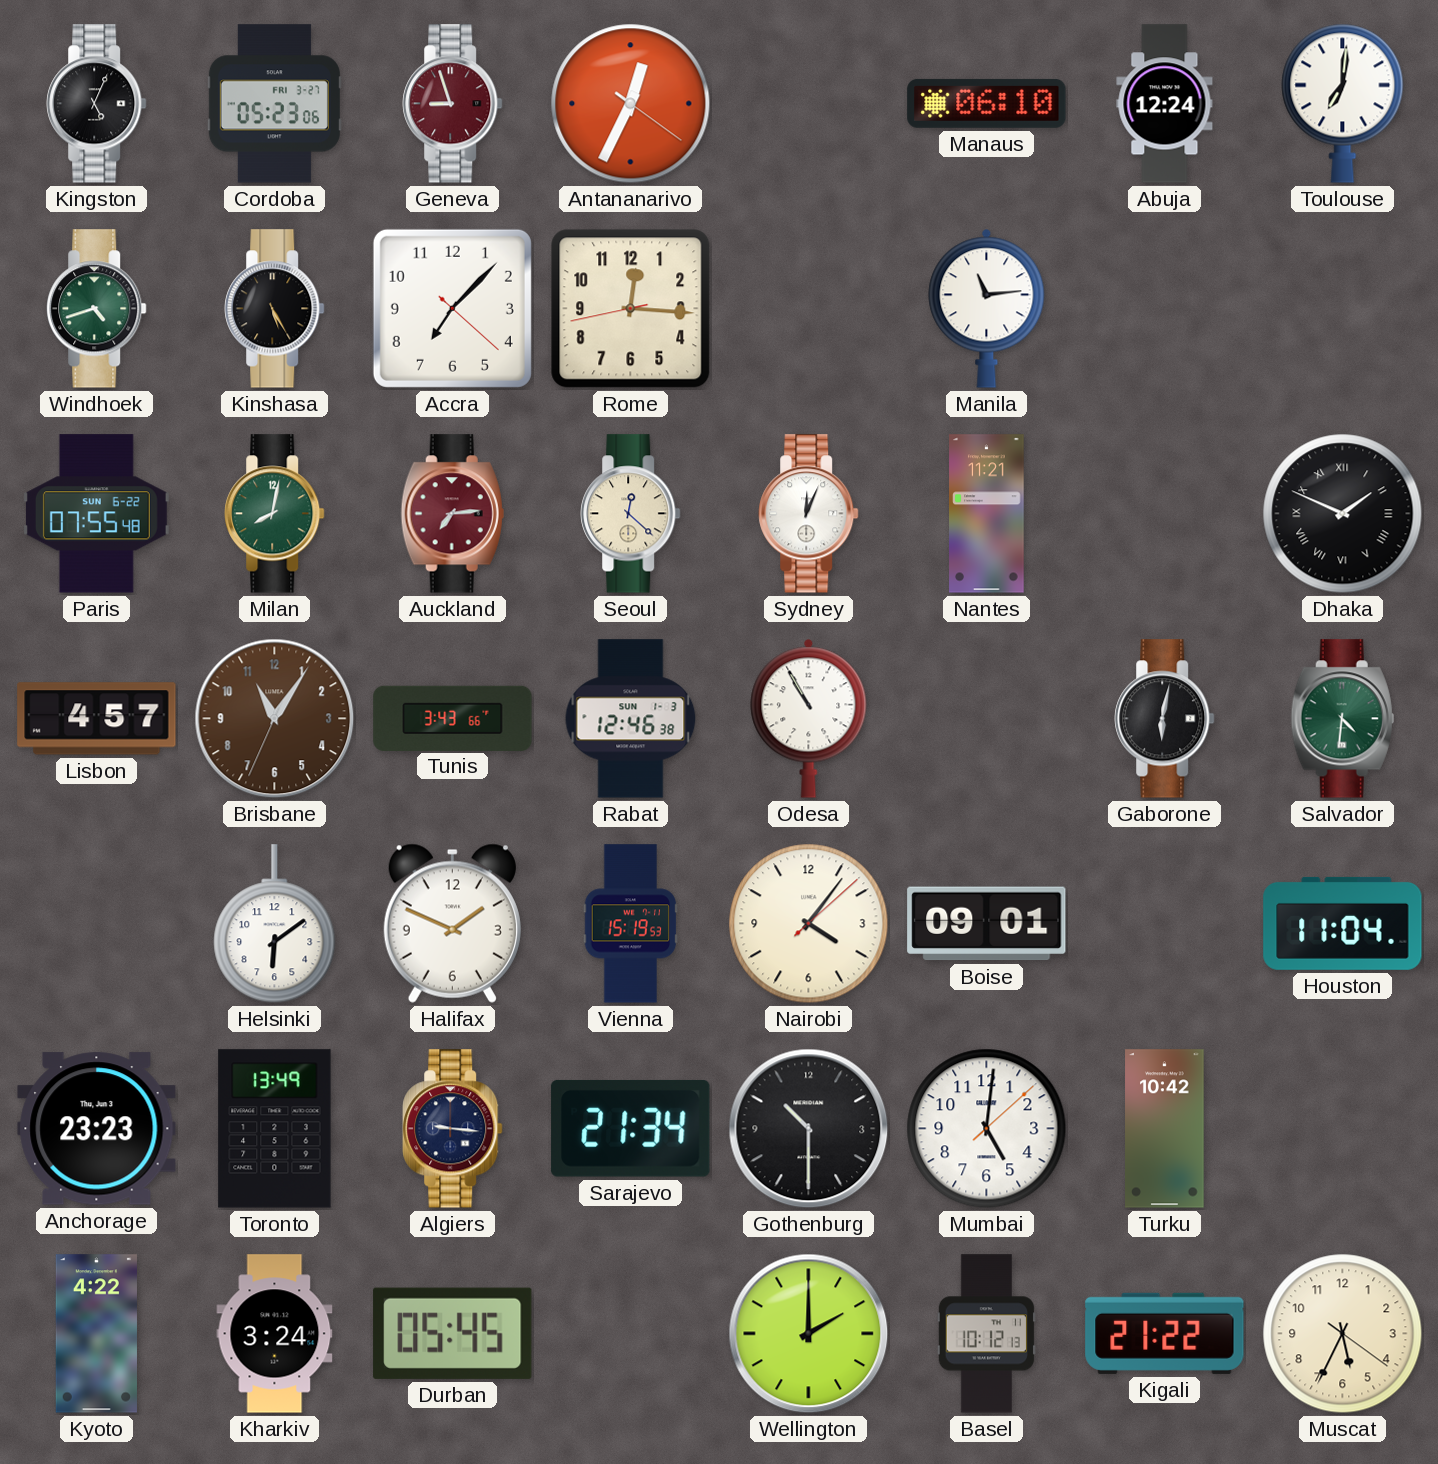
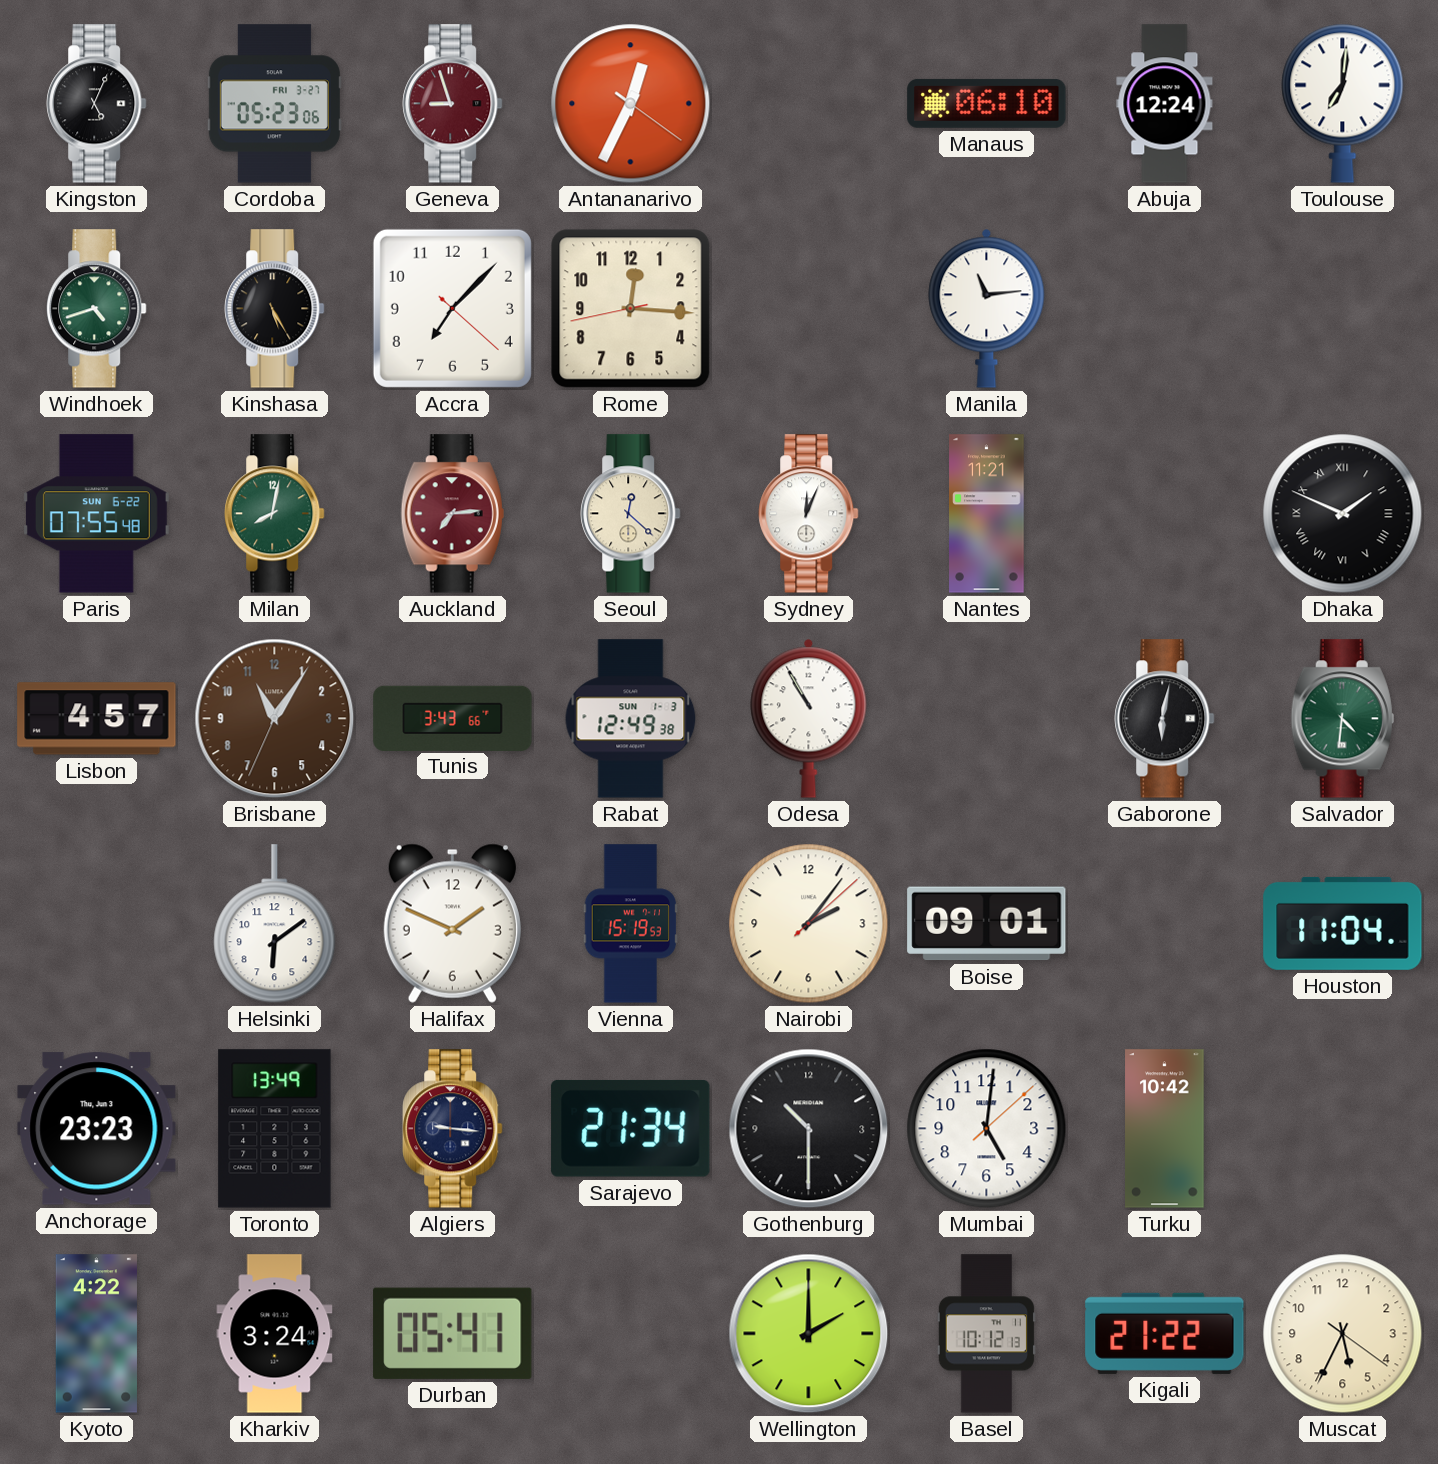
Rabat: 12:46 -> 12:49 (631, 719)
Nairobi: 4:06 -> 2:06 (809, 924)
Durban: 05:45 -> 05:41 (453, 1333)
